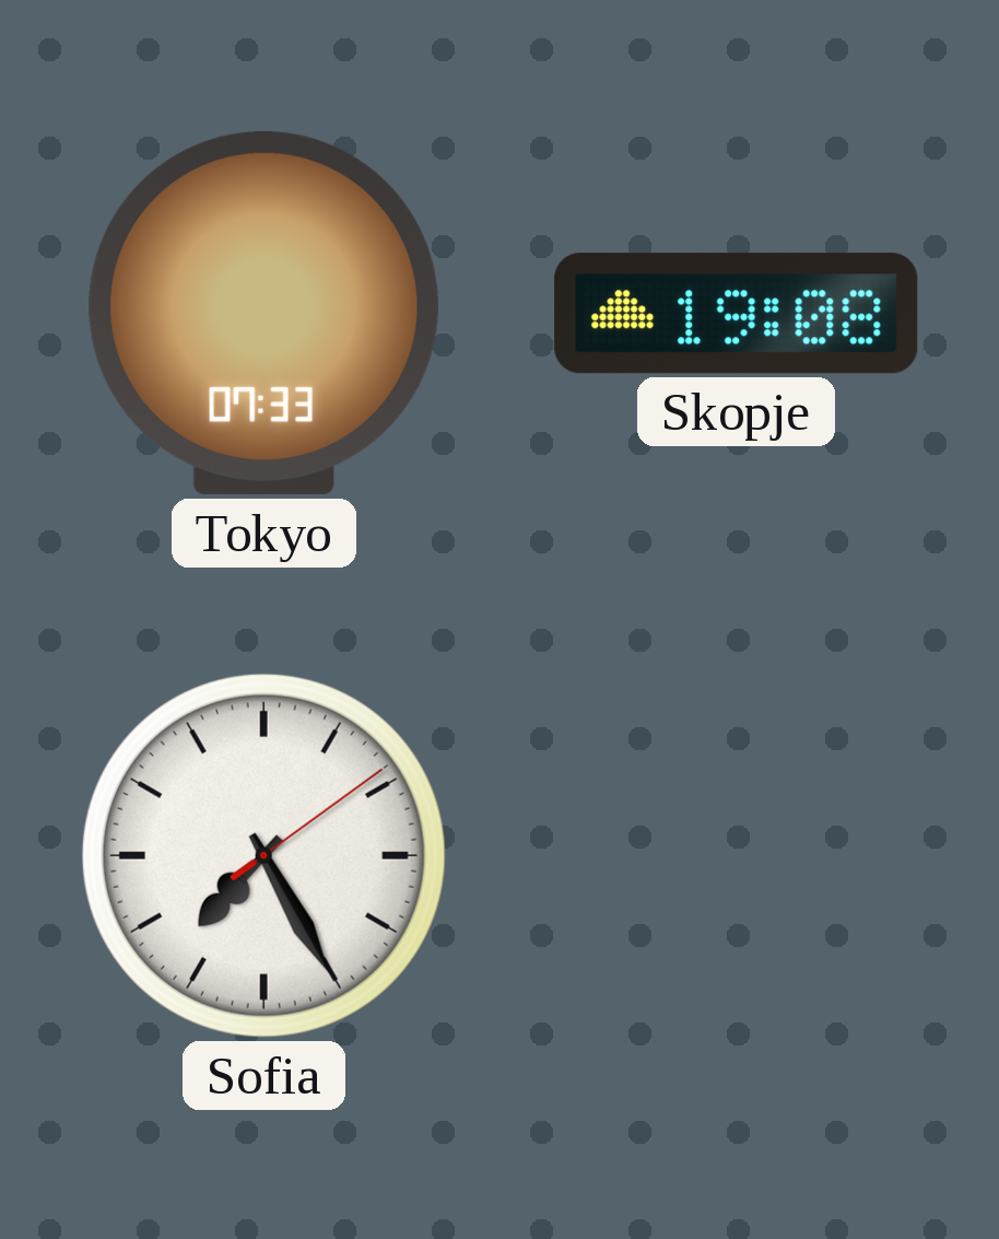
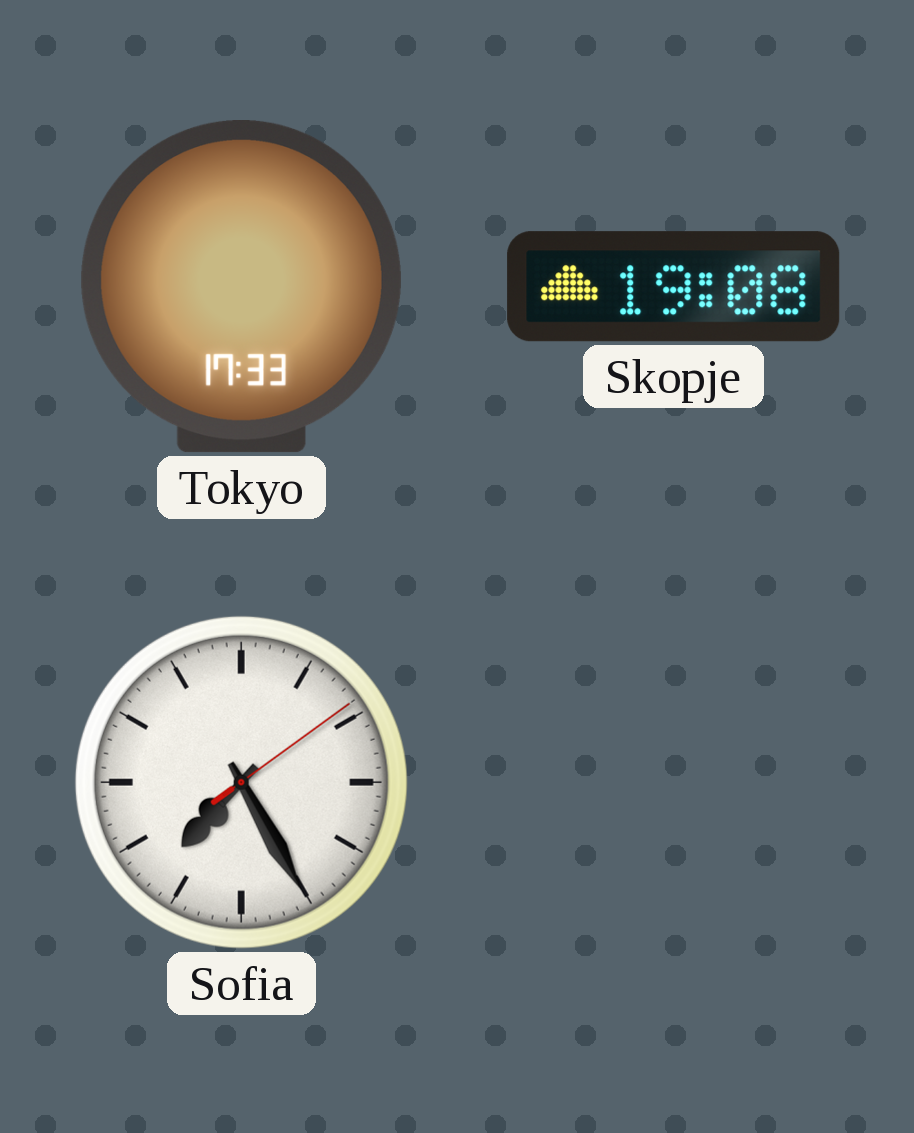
Tokyo: 07:33 -> 17:33 (241, 287)
